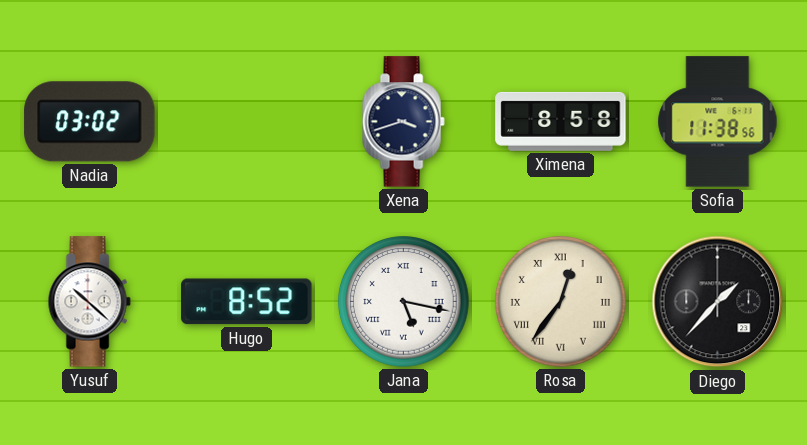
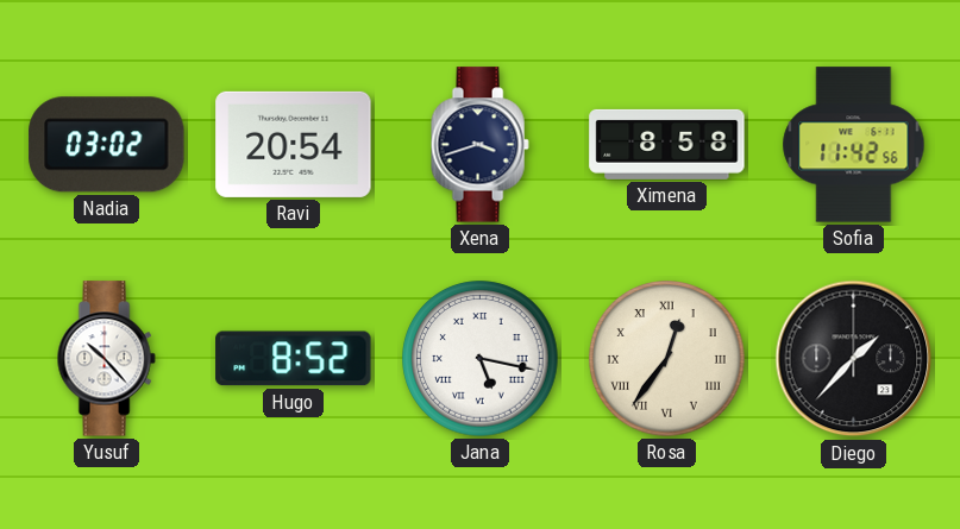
Ravi: none -> 20:54 (294, 144)
Sofia: 11:38 -> 11:42 (854, 145)
Yusuf: 10:22 -> 10:23 (106, 359)
